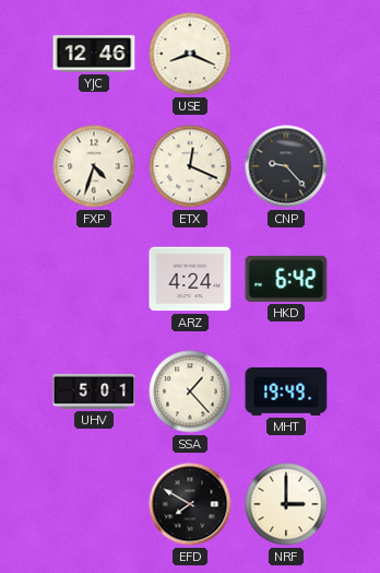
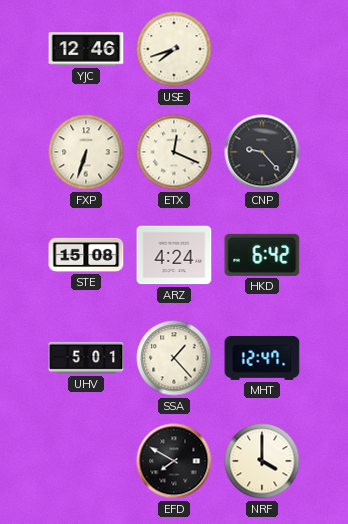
USE: 8:19 -> 7:42 (174, 49)
FXP: 4:33 -> 6:33 (86, 152)
STE: none -> 15:08 (86, 255)
MHT: 19:49 -> 12:47 (262, 358)
NRF: 3:00 -> 4:00 (262, 461)
